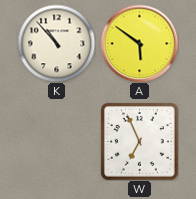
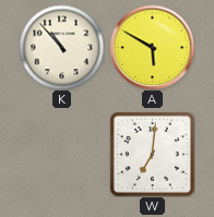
A: 5:51 -> 5:50 (152, 47)
W: 6:56 -> 7:01 (152, 154)
